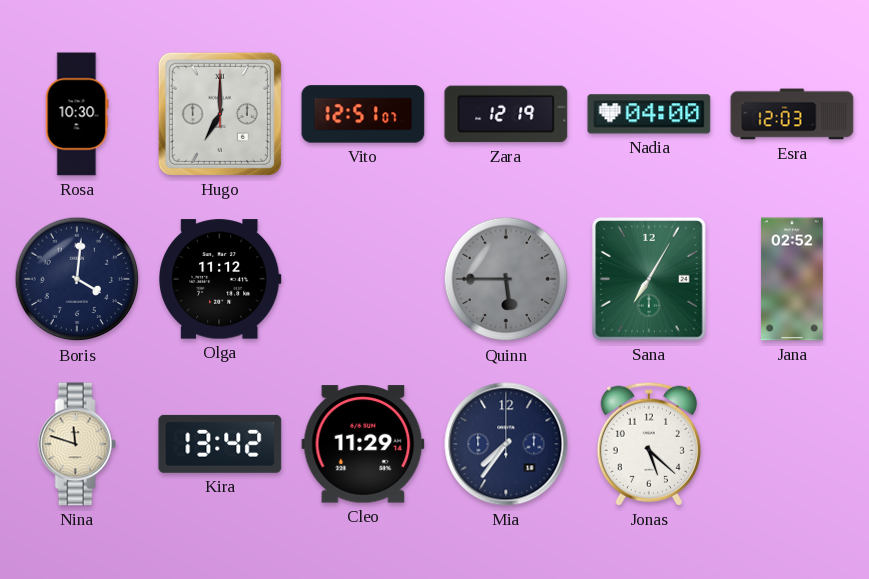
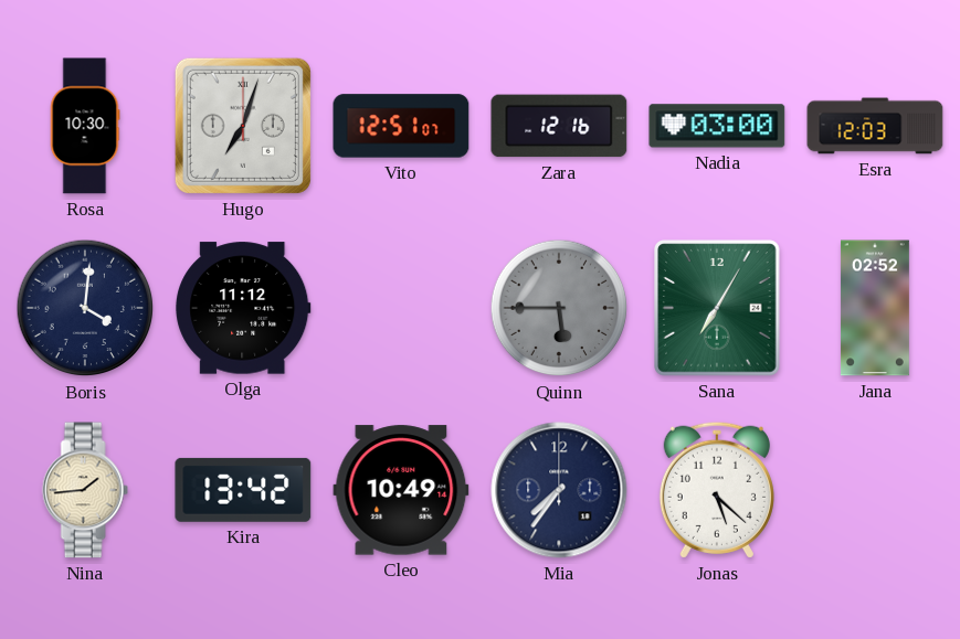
Hugo: 7:00 -> 7:03 (243, 126)
Zara: 12:19 -> 12:16 (559, 126)
Nadia: 04:00 -> 03:00 (717, 126)
Nina: 11:48 -> 1:44 (85, 490)
Cleo: 11:29 -> 10:49 (401, 490)
